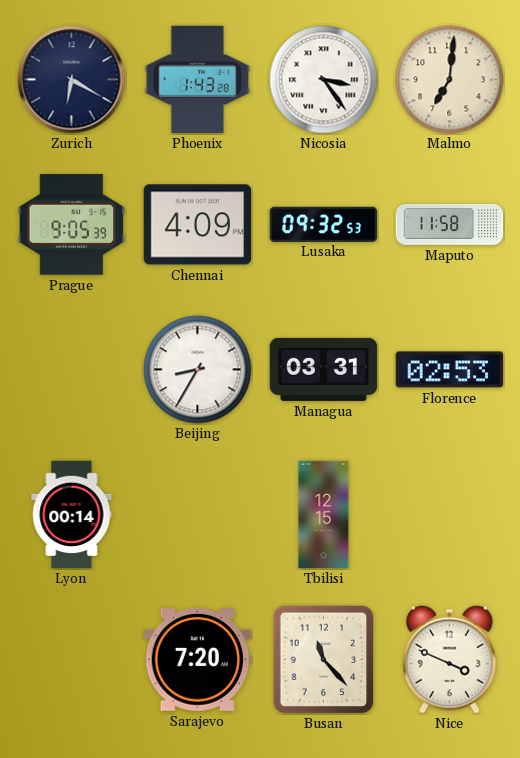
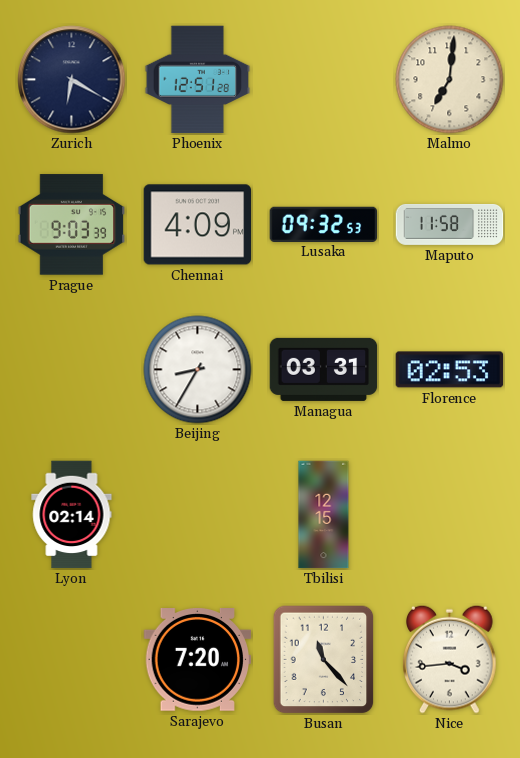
Phoenix: 1:43 -> 12:51 (198, 80)
Nicosia: 3:24 -> none (324, 80)
Prague: 9:05 -> 9:03 (72, 225)
Lyon: 00:14 -> 02:14 (72, 515)
Nice: 3:49 -> 3:44 (450, 659)
